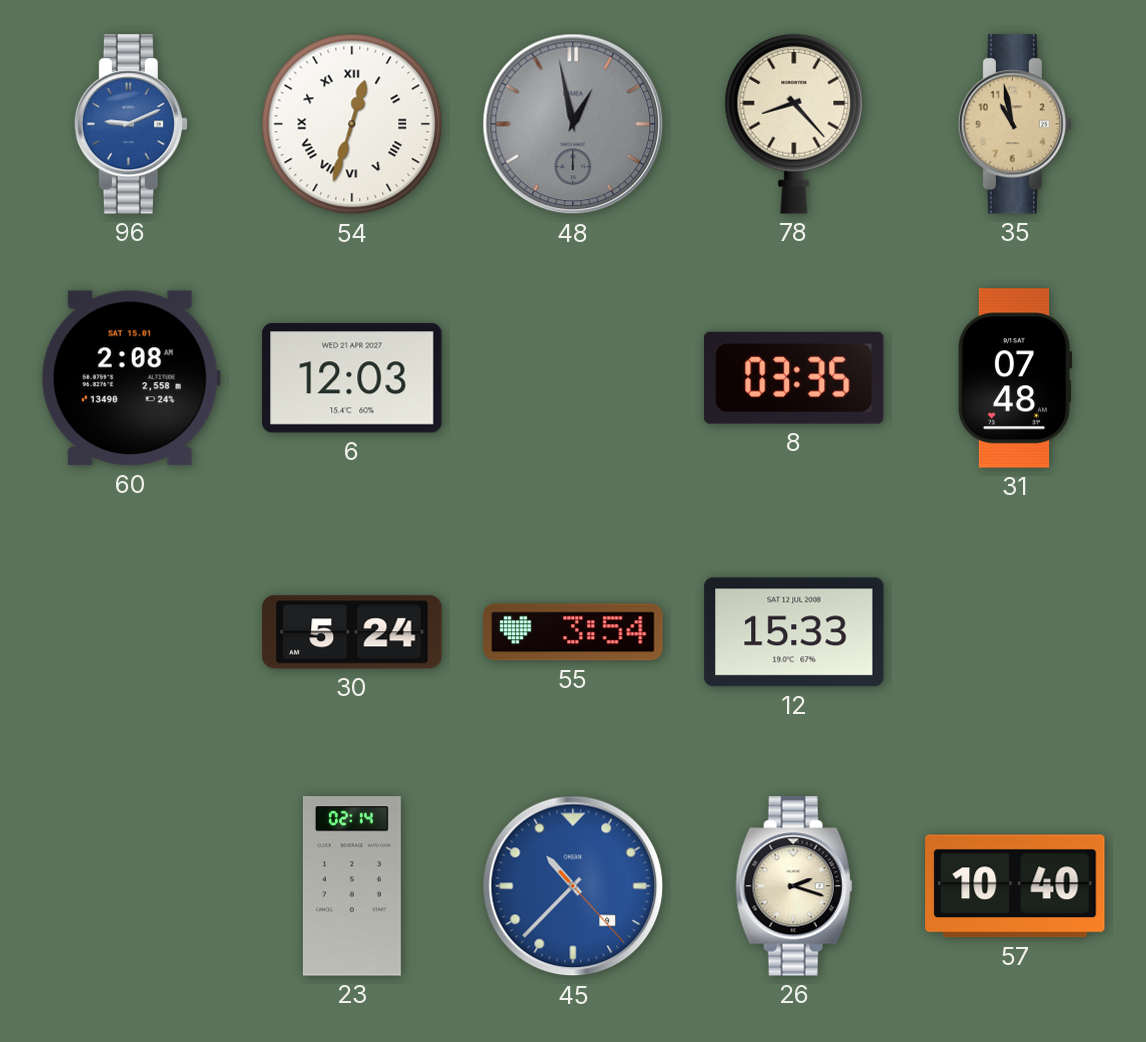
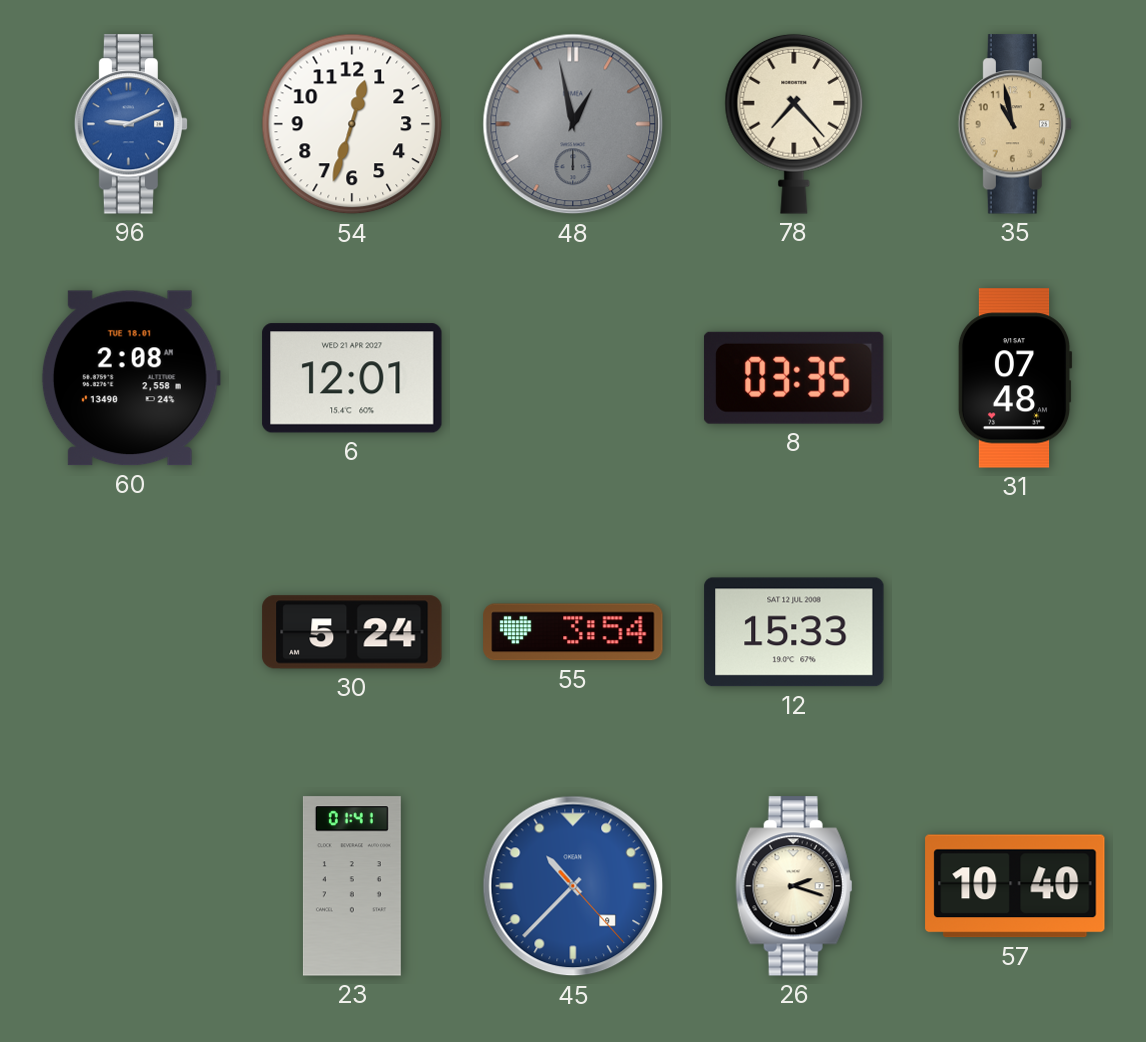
54 numerals: Roman -> Arabic (352, 124)
78: 8:23 -> 7:23 (794, 124)
60 date: SAT 15.01 -> TUE 18.01 (131, 378)
6: 12:03 -> 12:01 (352, 378)
23: 02:14 -> 01:41 (352, 886)
